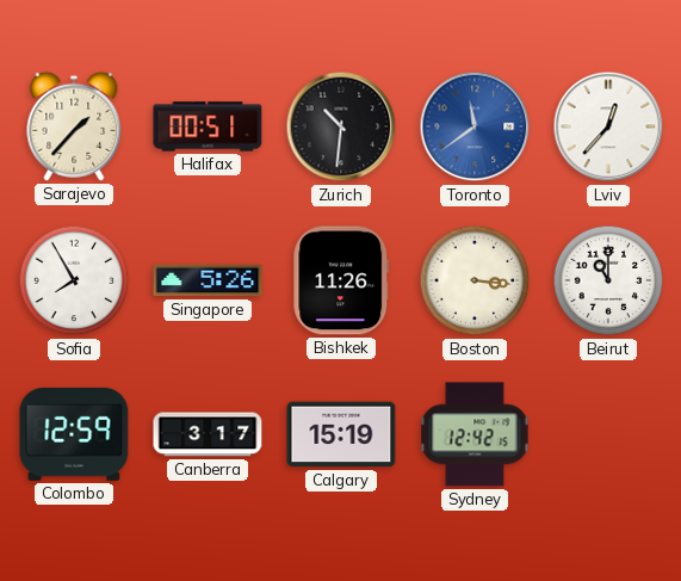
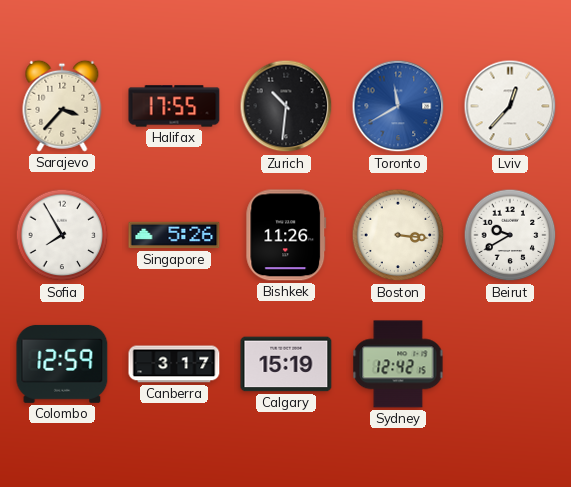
Sarajevo: 1:37 -> 3:37 (62, 106)
Halifax: 00:51 -> 17:55 (174, 106)
Toronto: 11:39 -> 11:40 (398, 106)
Beirut: 11:00 -> 9:40 (510, 235)
